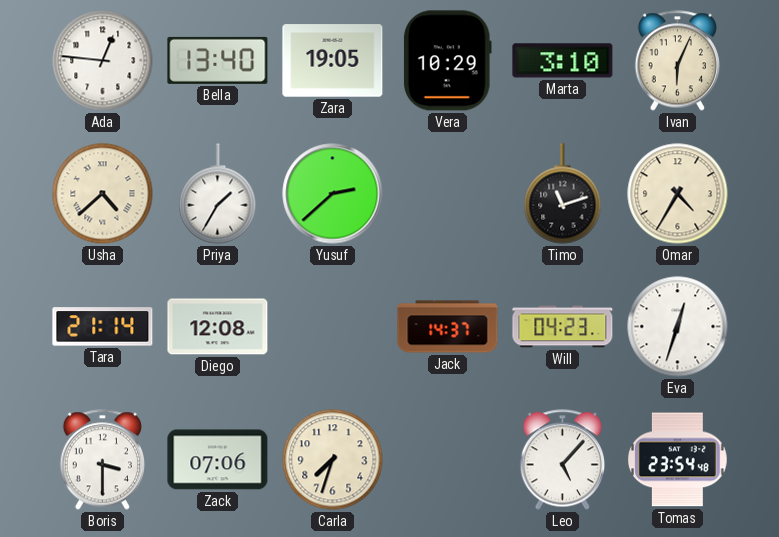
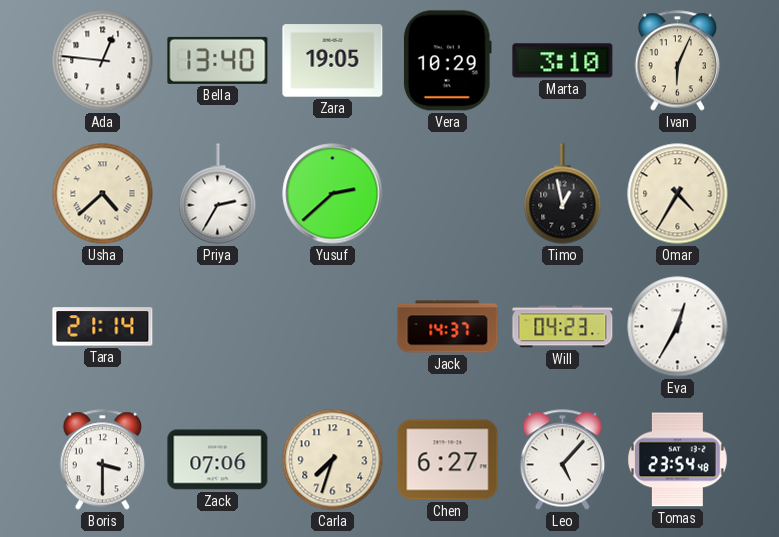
Priya: 1:35 -> 2:35 (218, 194)
Timo: 11:12 -> 12:58 (563, 194)
Diego: 12:08 -> none (218, 327)
Eva: 12:33 -> 12:35 (678, 327)
Chen: none -> 6:27 (448, 460)
